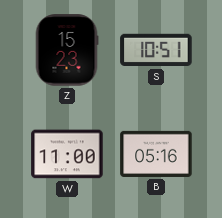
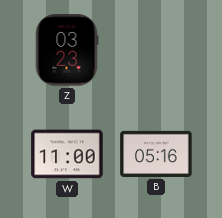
Z: 15:23 -> 03:23 (67, 50)
S: 10:51 -> none (156, 50)
